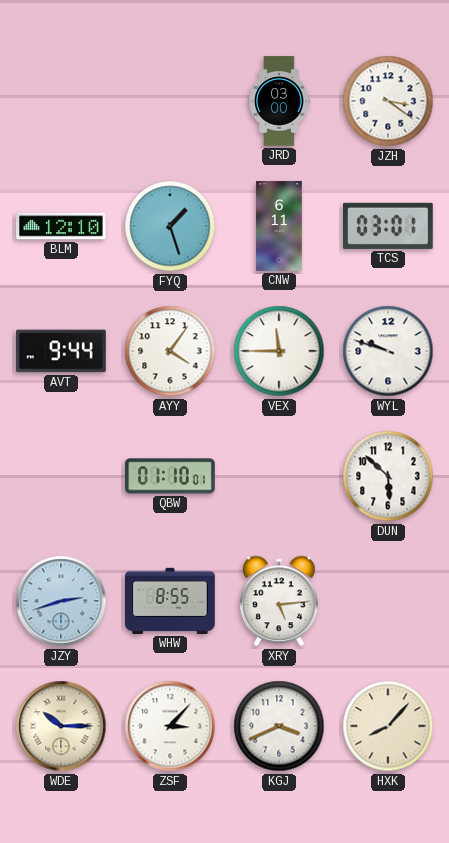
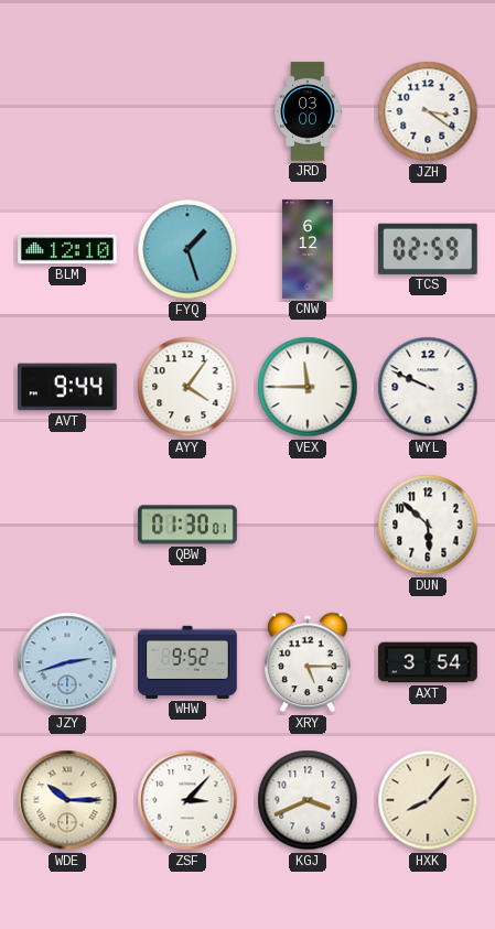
CNW: 6:11 -> 6:12 (308, 249)
TCS: 03:01 -> 02:59 (428, 249)
WYL: 9:48 -> 9:49 (428, 387)
QBW: 01:10 -> 01:30 (187, 525)
WHW: 8:55 -> 9:52 (189, 662)
XRY: 5:14 -> 5:15 (308, 662)
AXT: none -> 3:54 (428, 662)
